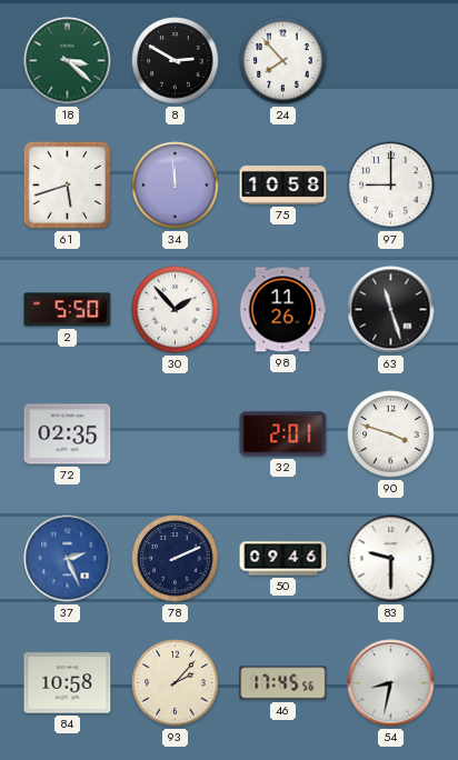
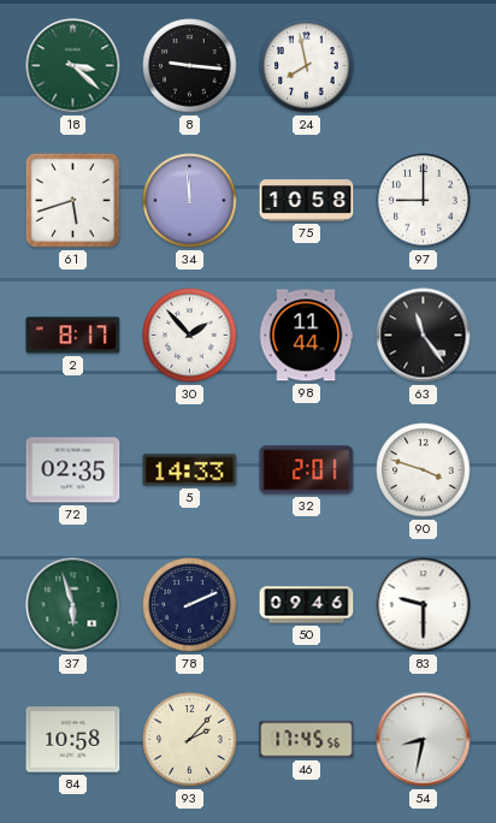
8: 2:50 -> 9:16 (190, 66)
24: 7:53 -> 7:58 (307, 66)
2: 5:50 -> 8:17 (73, 336)
98: 11:26 -> 11:44 (306, 336)
63: 11:27 -> 11:24 (424, 336)
5: none -> 14:33 (190, 470)
37: 2:26 -> 5:57 (73, 605)
37 dial: blue -> green (73, 605)
